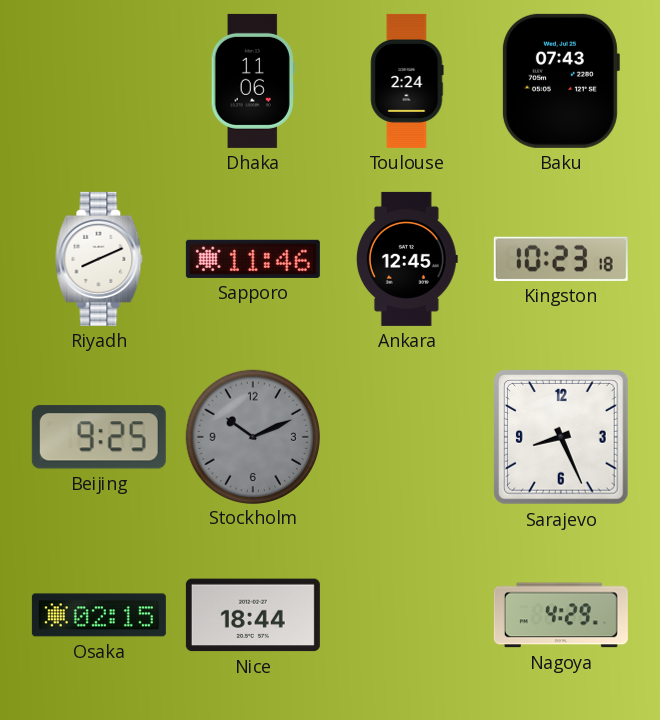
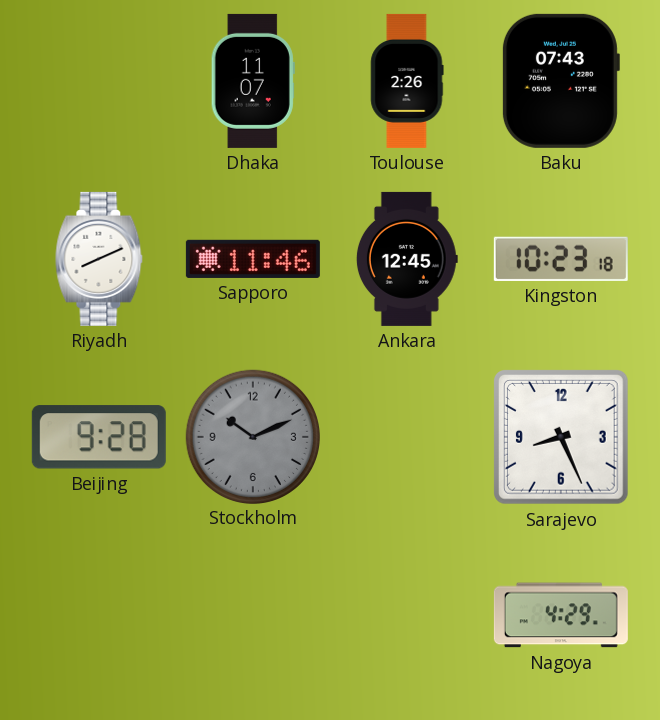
Dhaka: 11:06 -> 11:07 (253, 81)
Toulouse: 2:24 -> 2:26 (407, 81)
Beijing: 9:25 -> 9:28 (99, 437)
Osaka: 02:15 -> none (99, 615)
Nice: 18:44 -> none (253, 615)
